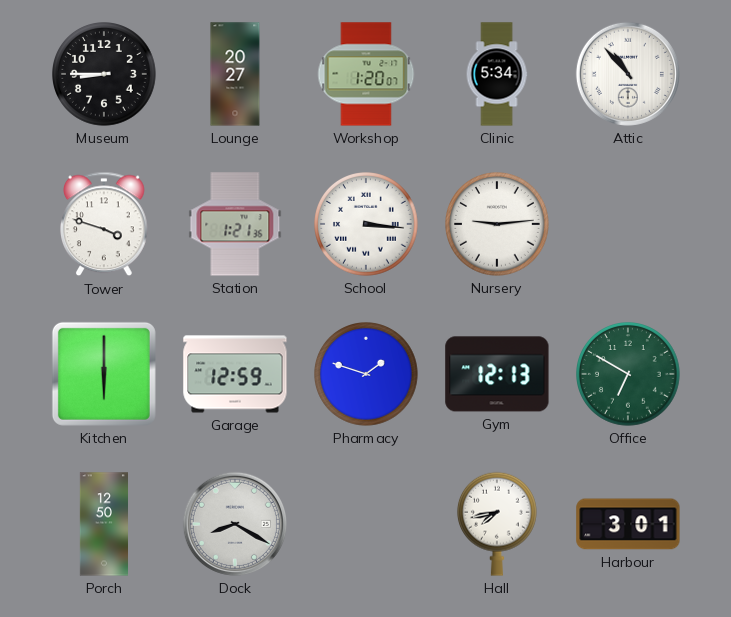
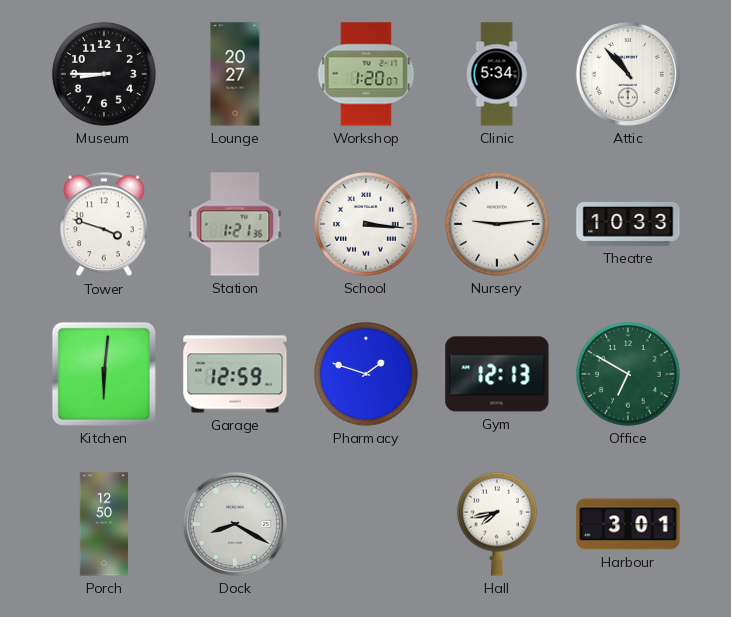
Theatre: none -> 10:33 (628, 224)
Kitchen: 6:00 -> 6:01 (104, 374)
